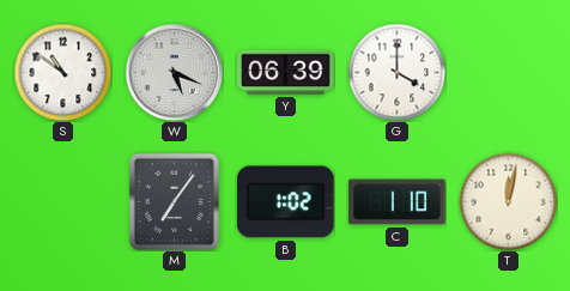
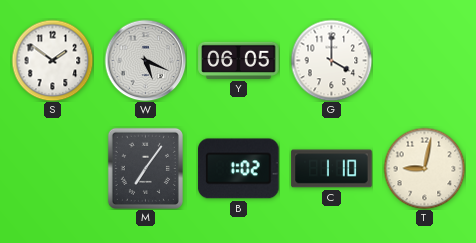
S: 10:51 -> 1:51 (52, 60)
Y: 06:39 -> 06:05 (239, 60)
T: 12:02 -> 9:02 (424, 168)
